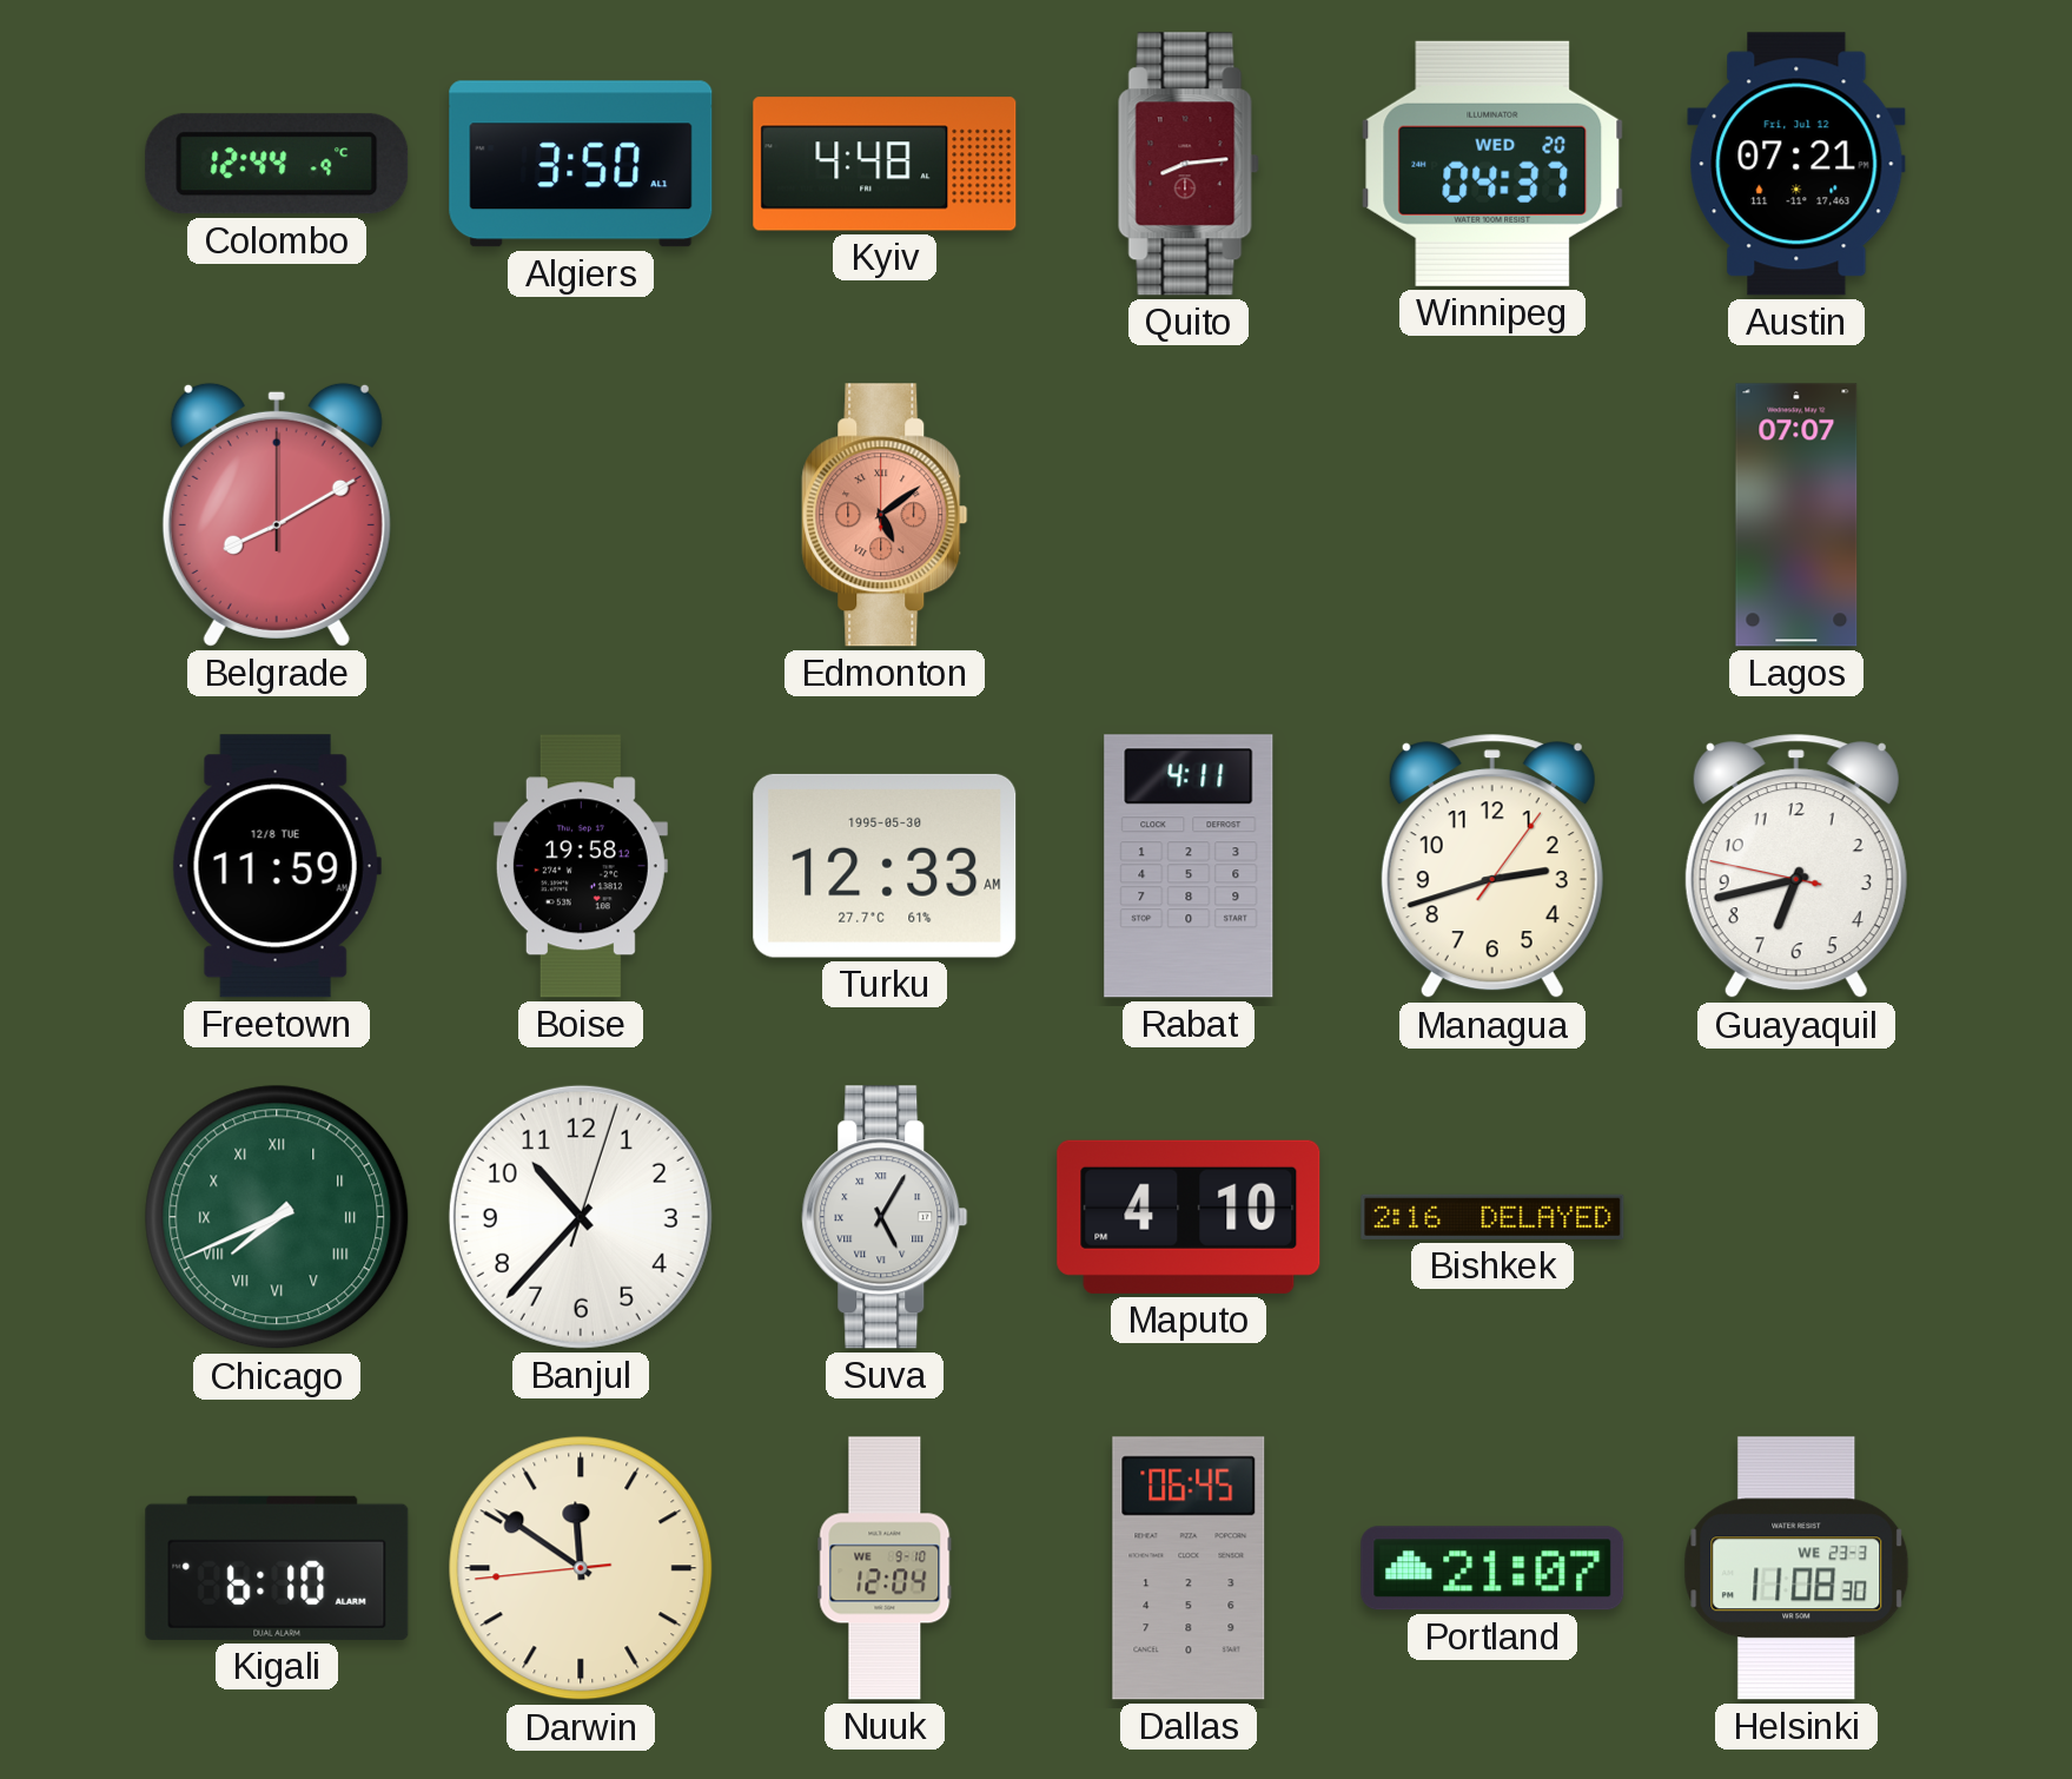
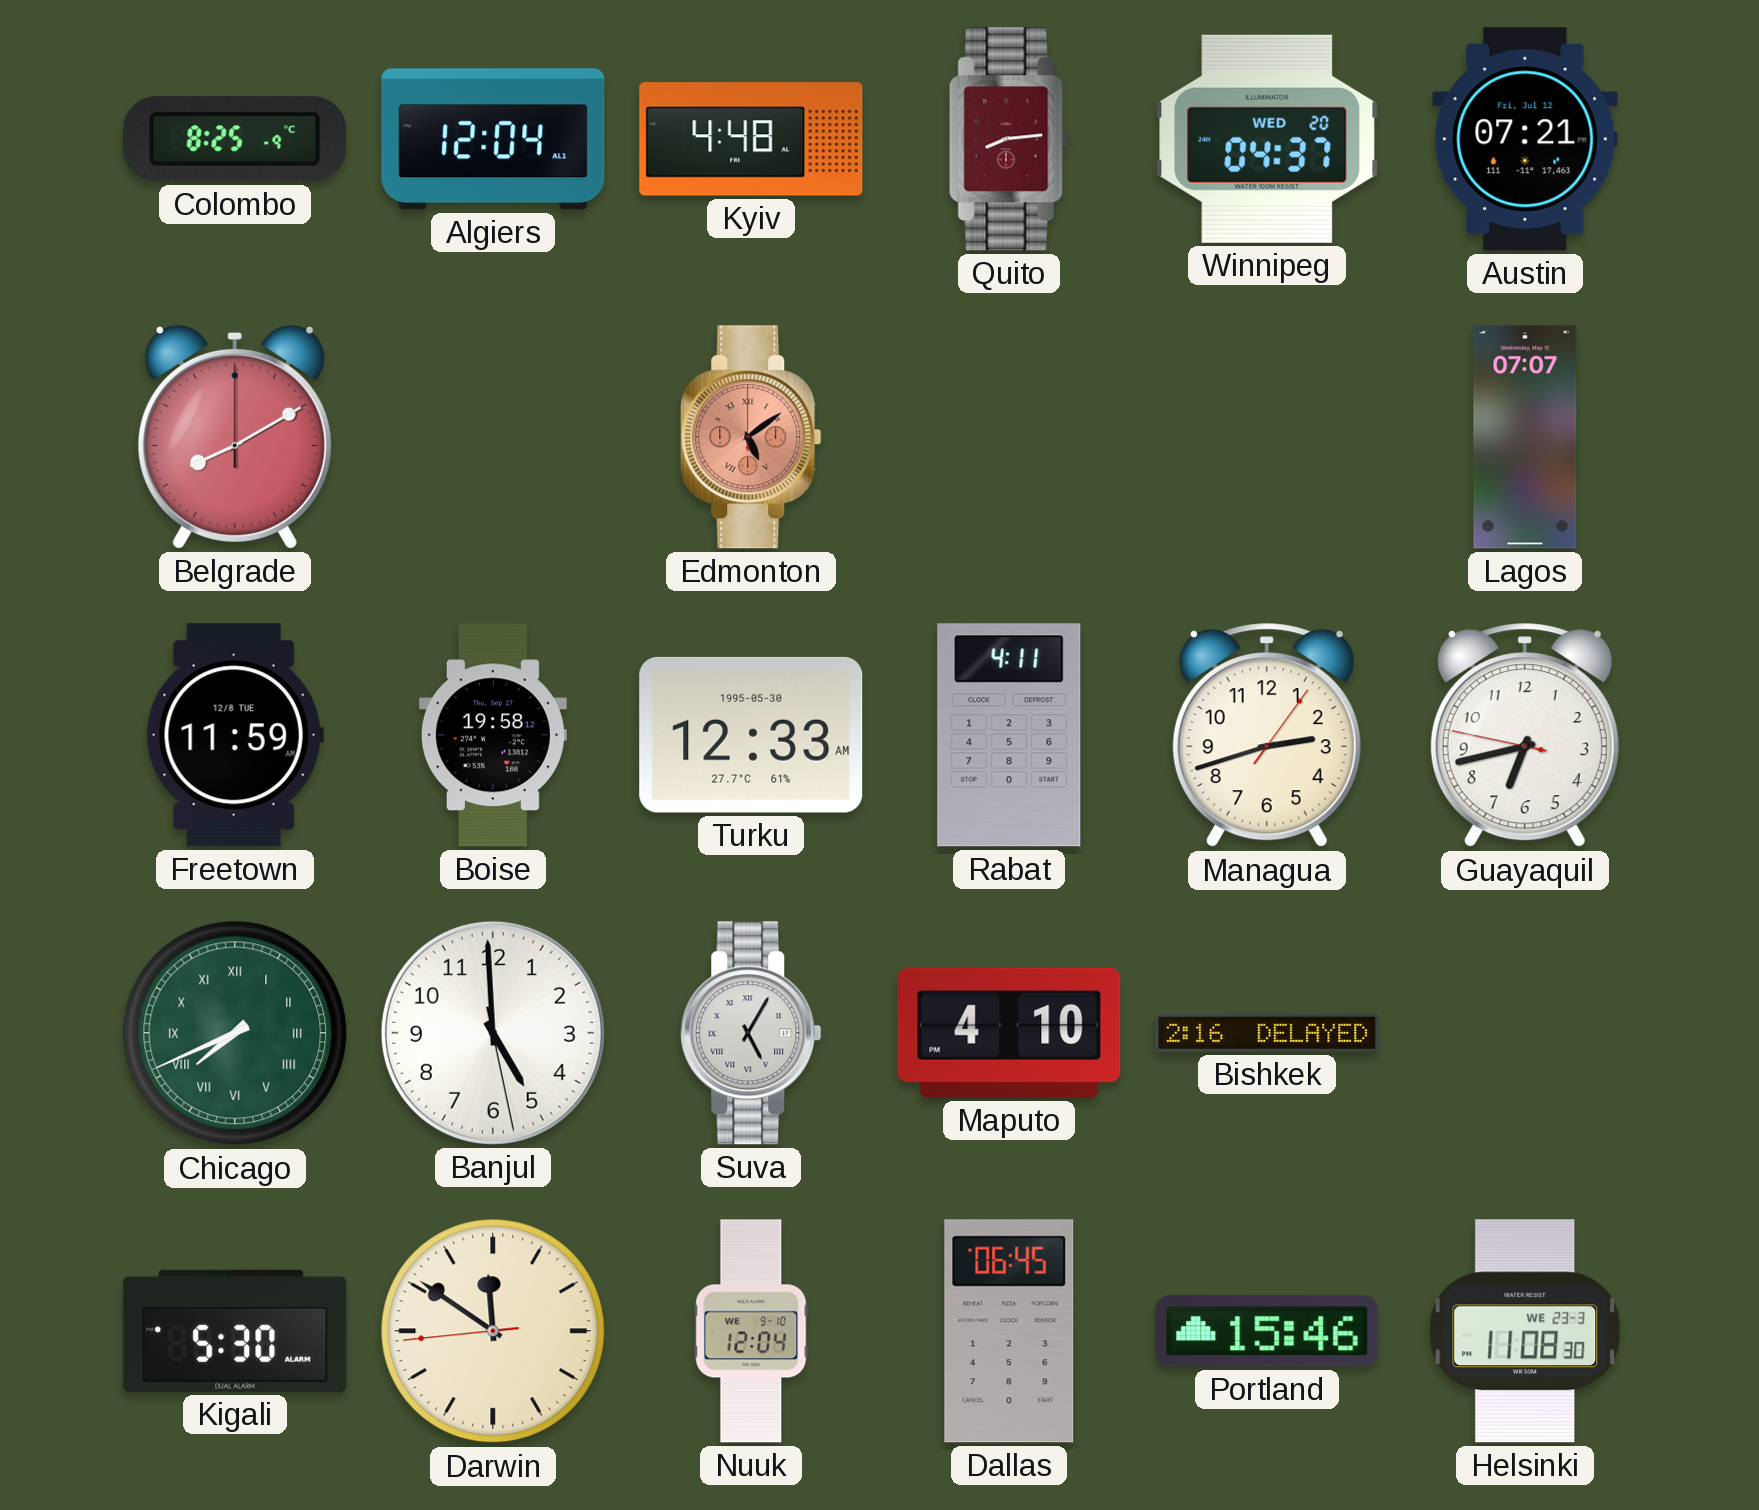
Colombo: 12:44 -> 8:25 (235, 139)
Algiers: 3:50 -> 12:04 (493, 139)
Banjul: 10:37 -> 4:59 (493, 1033)
Kigali: 6:10 -> 5:30 (235, 1331)
Portland: 21:07 -> 15:46 (1267, 1331)
